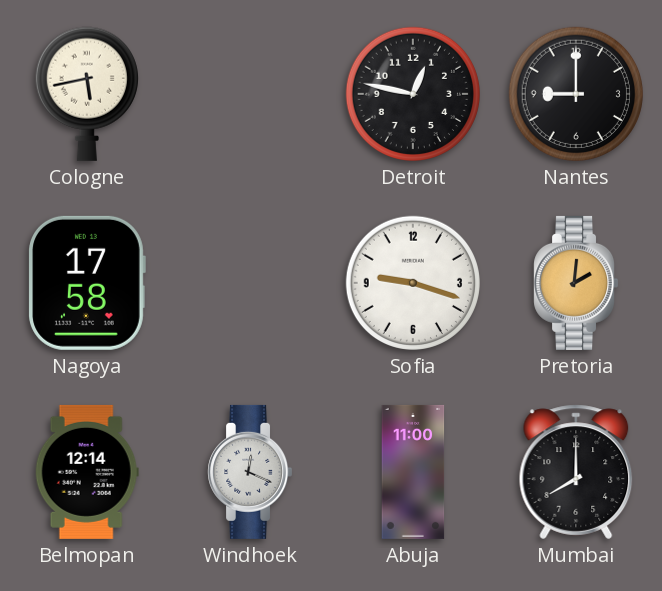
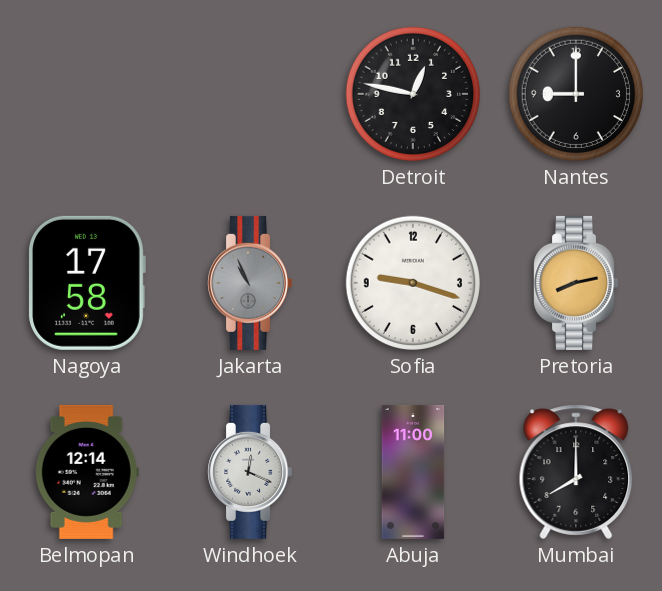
Cologne: 5:43 -> none (87, 94)
Jakarta: none -> 10:56 (249, 283)
Pretoria: 2:01 -> 8:13 (575, 283)
